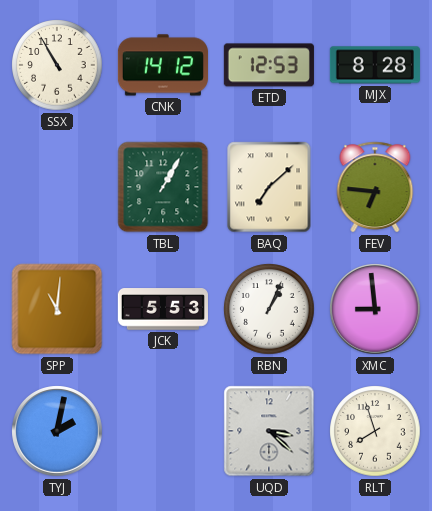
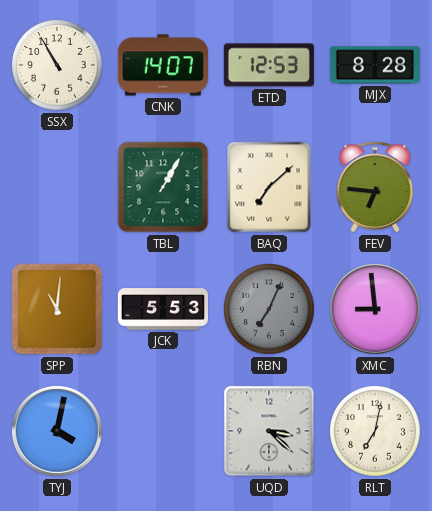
CNK: 14:12 -> 14:07 (163, 65)
RBN: 1:04 -> 7:04 (269, 309)
RBN dial: white -> grey (269, 309)
TYJ: 2:02 -> 4:02 (57, 431)
RLT: 7:57 -> 7:02 (375, 431)
